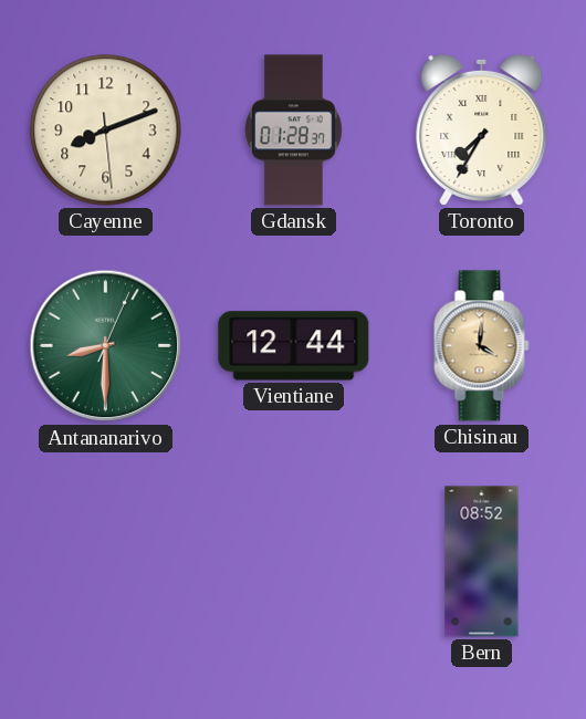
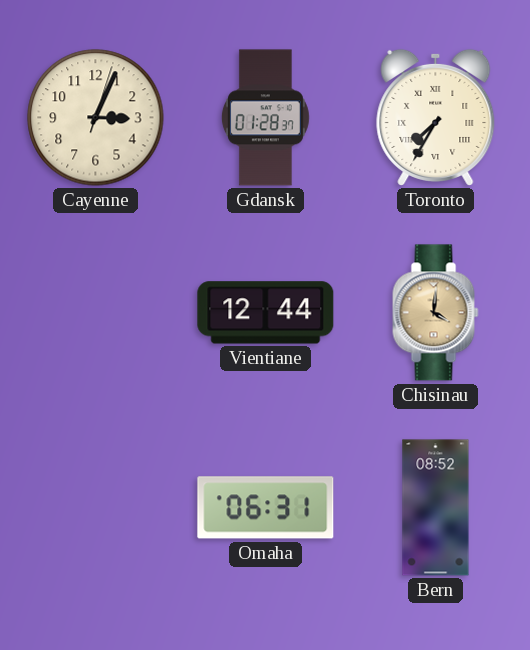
Cayenne: 8:11 -> 3:04 (96, 118)
Antananarivo: 8:30 -> none (106, 346)
Omaha: none -> 06:31 (266, 508)
